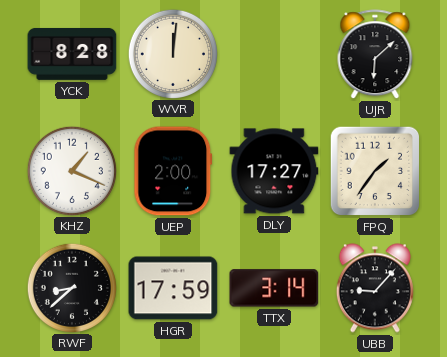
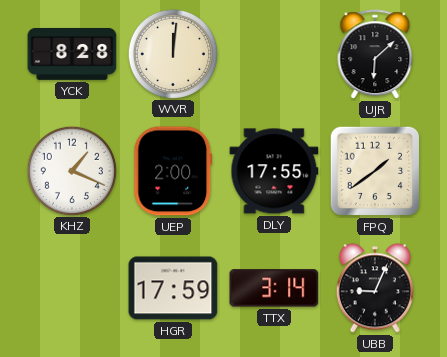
DLY: 17:27 -> 17:55 (274, 171)
FPQ: 1:36 -> 1:39 (375, 171)
RWF: 8:38 -> none (71, 287)
UBB: 9:07 -> 9:04 (375, 288)
